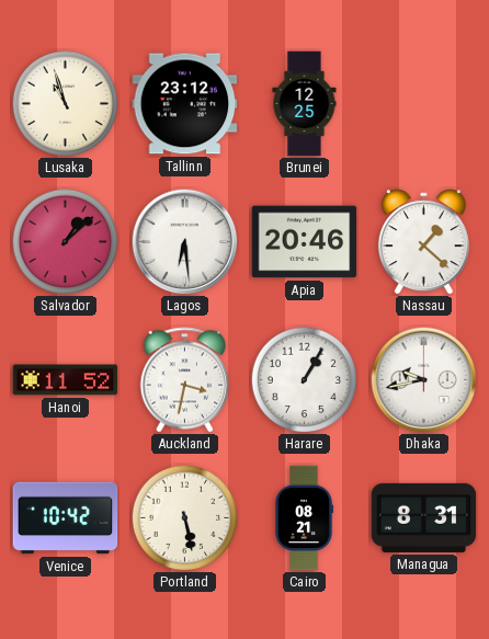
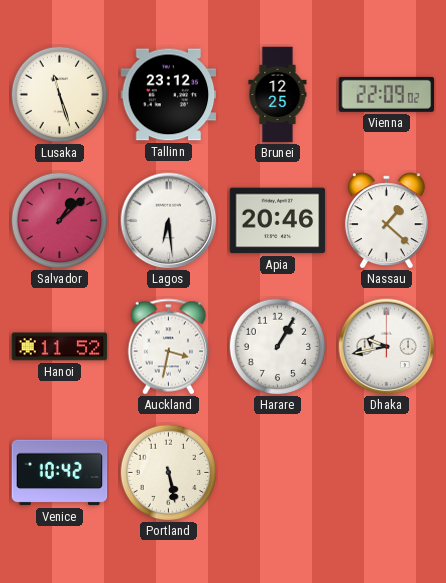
Lusaka: 10:57 -> 11:27 (59, 94)
Vienna: none -> 22:09 (387, 94)
Cairo: 08:21 -> none (303, 518)
Managua: 8:31 -> none (424, 517)
